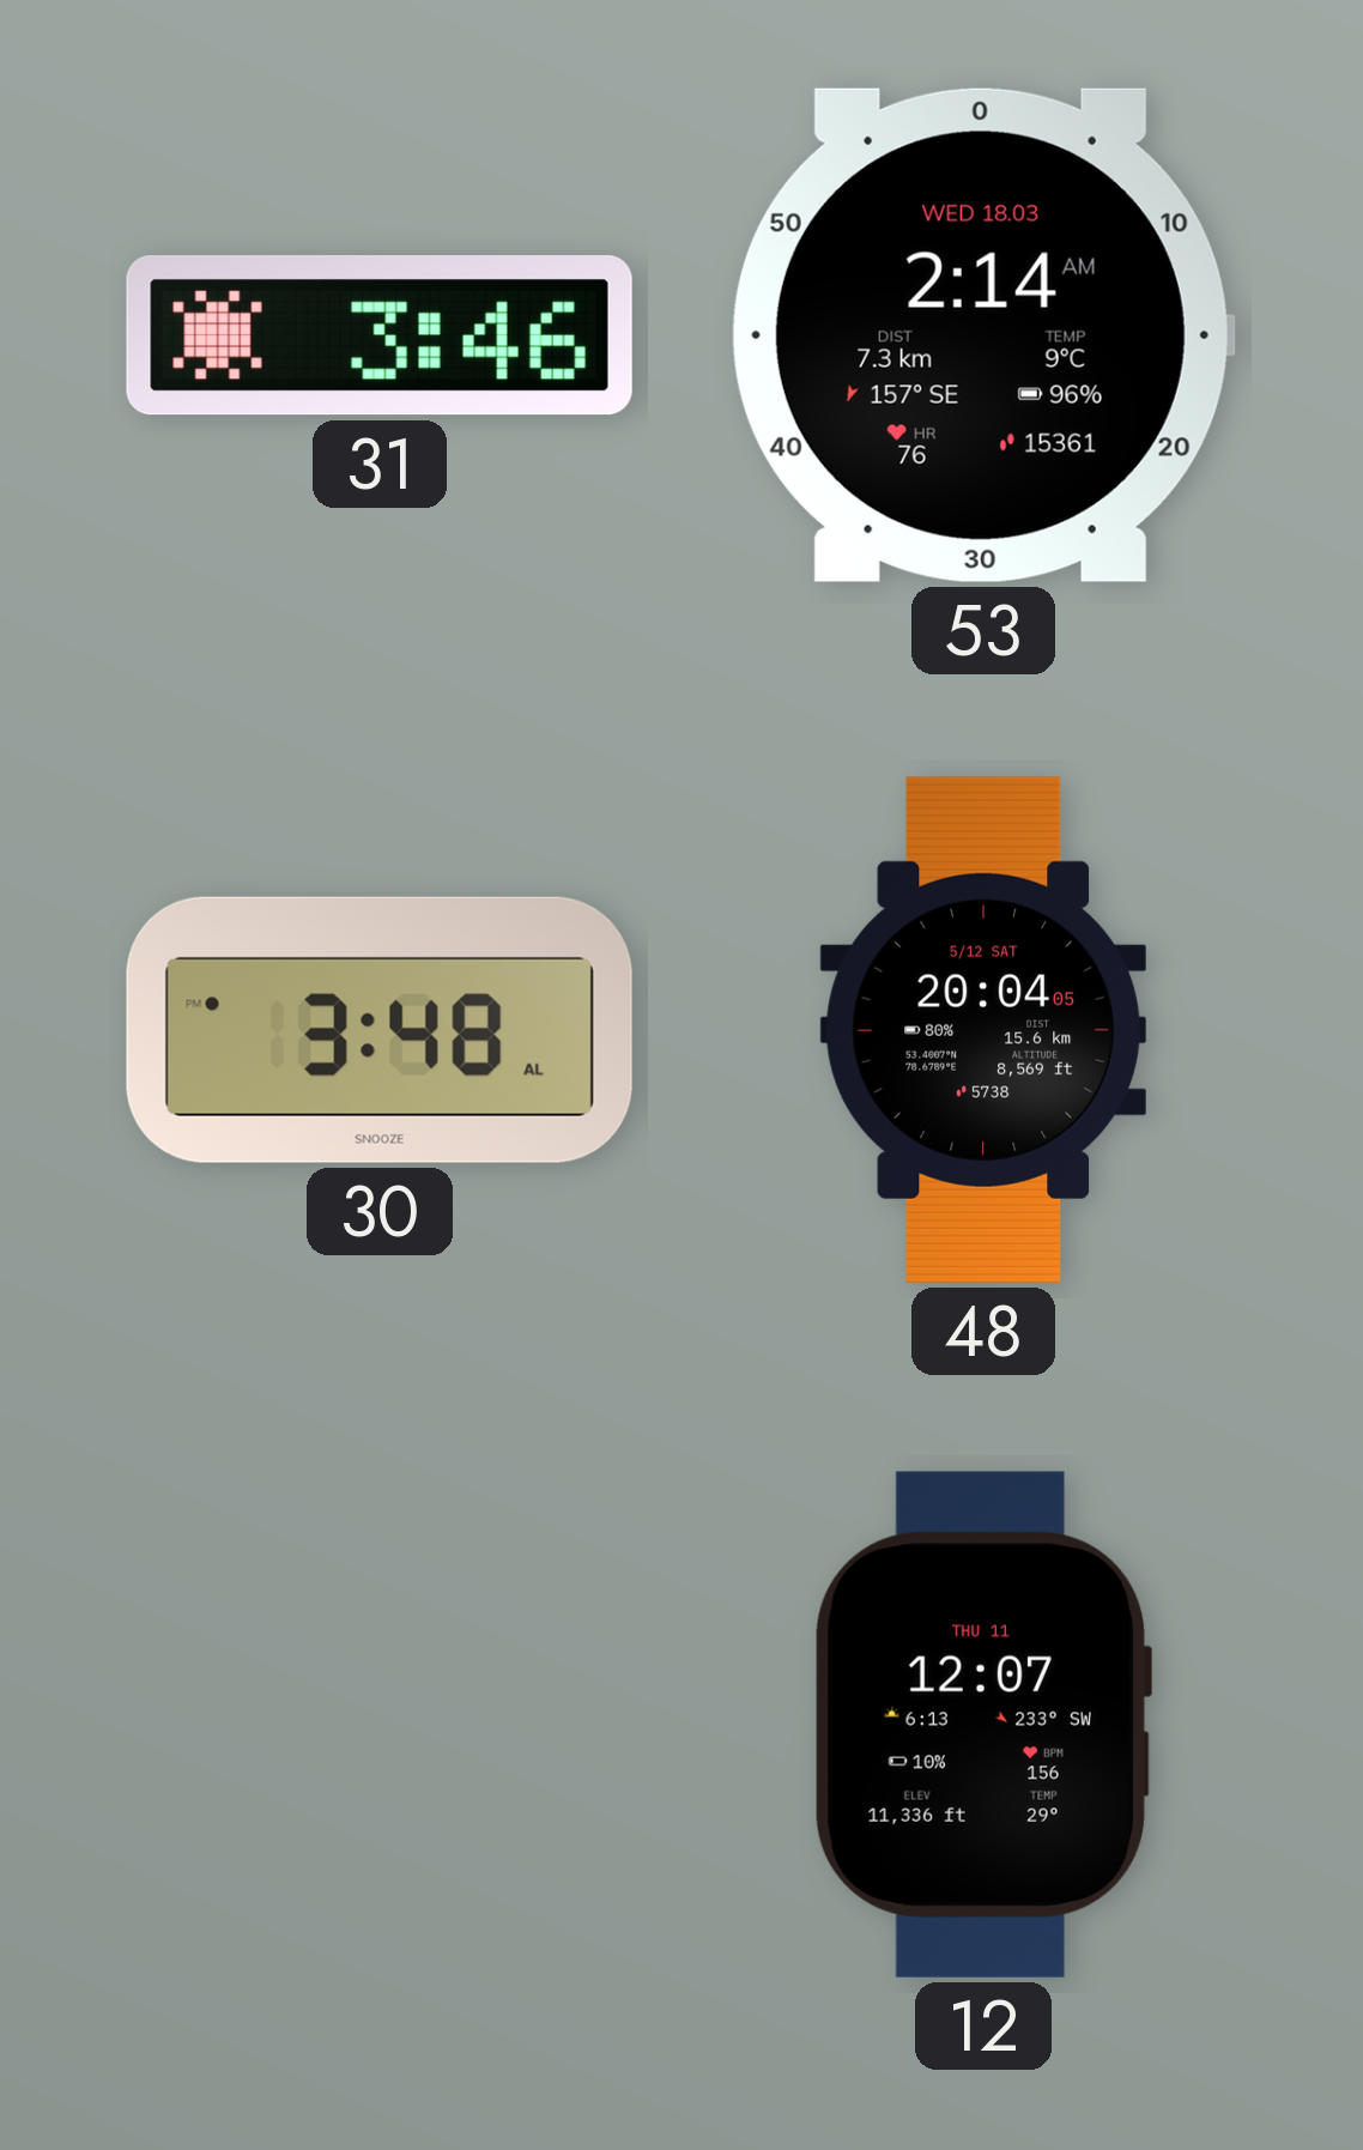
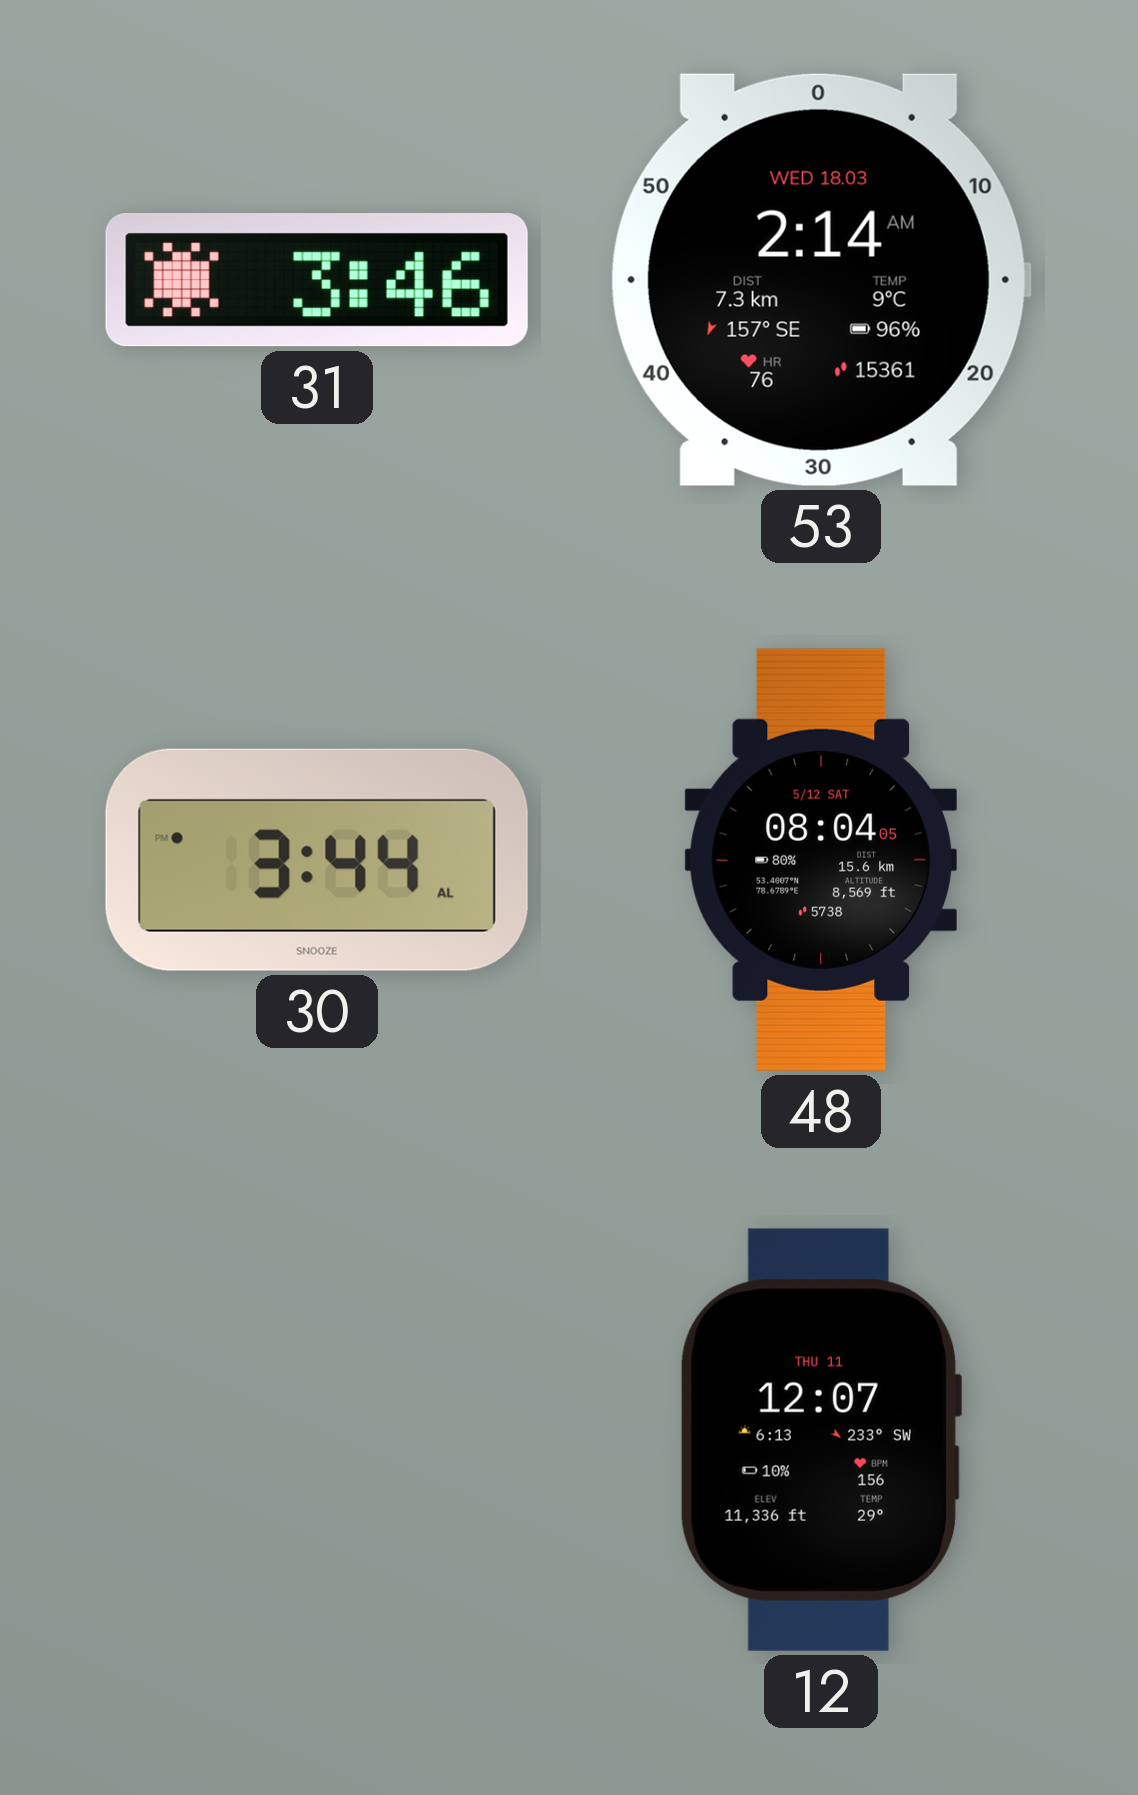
30: 3:48 -> 3:44 (317, 860)
48: 20:04 -> 08:04 (821, 860)
